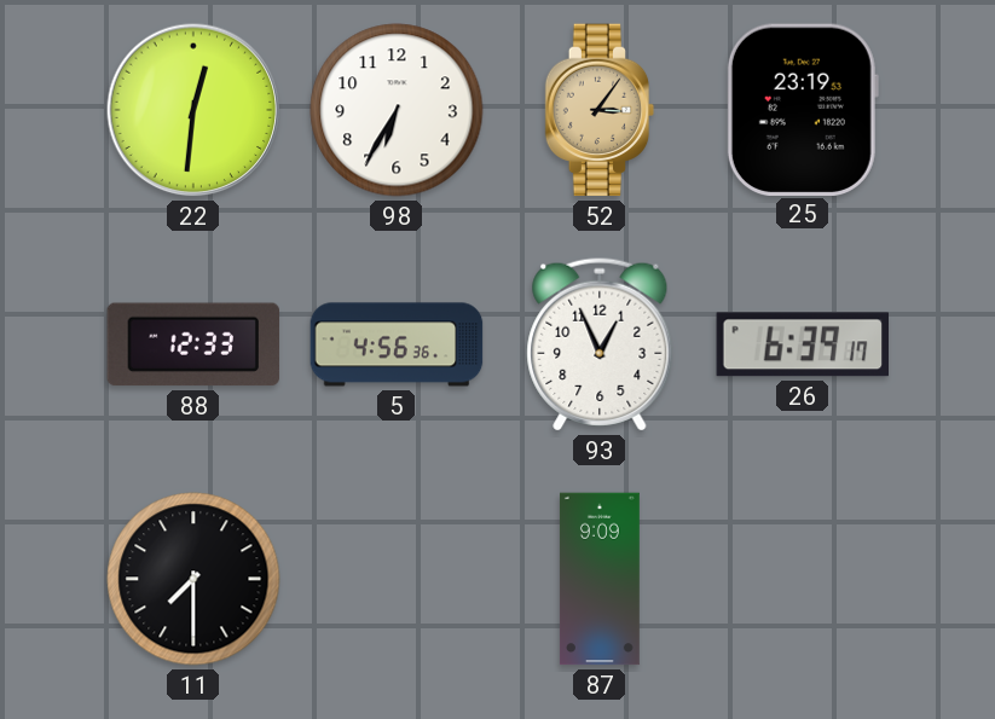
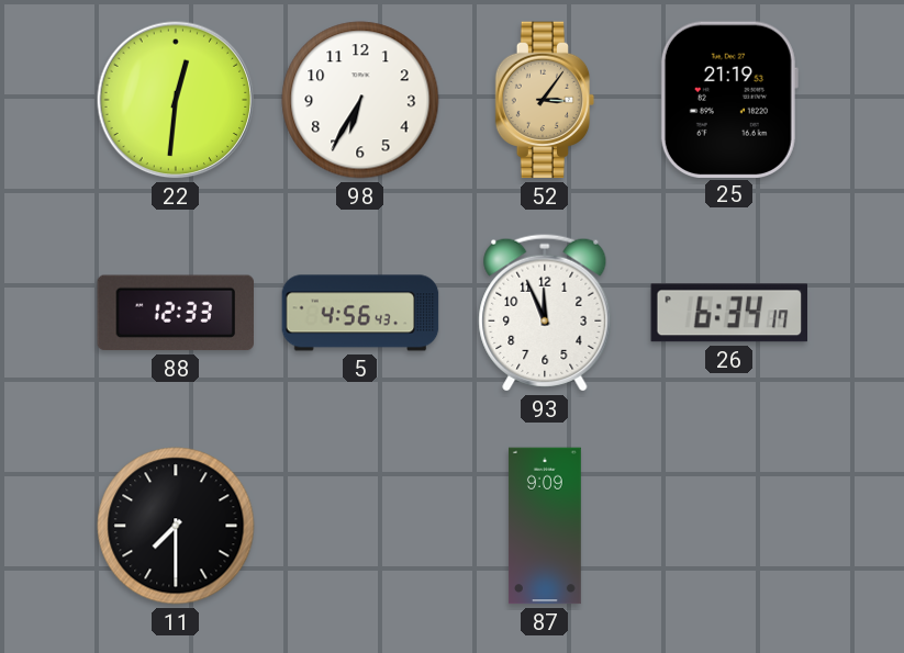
25: 23:19 -> 21:19 (729, 99)
5: 4:56:36 -> 4:56:43 (360, 313)
93: 12:56 -> 11:56 (545, 313)
26: 6:39 -> 6:34 (729, 313)
